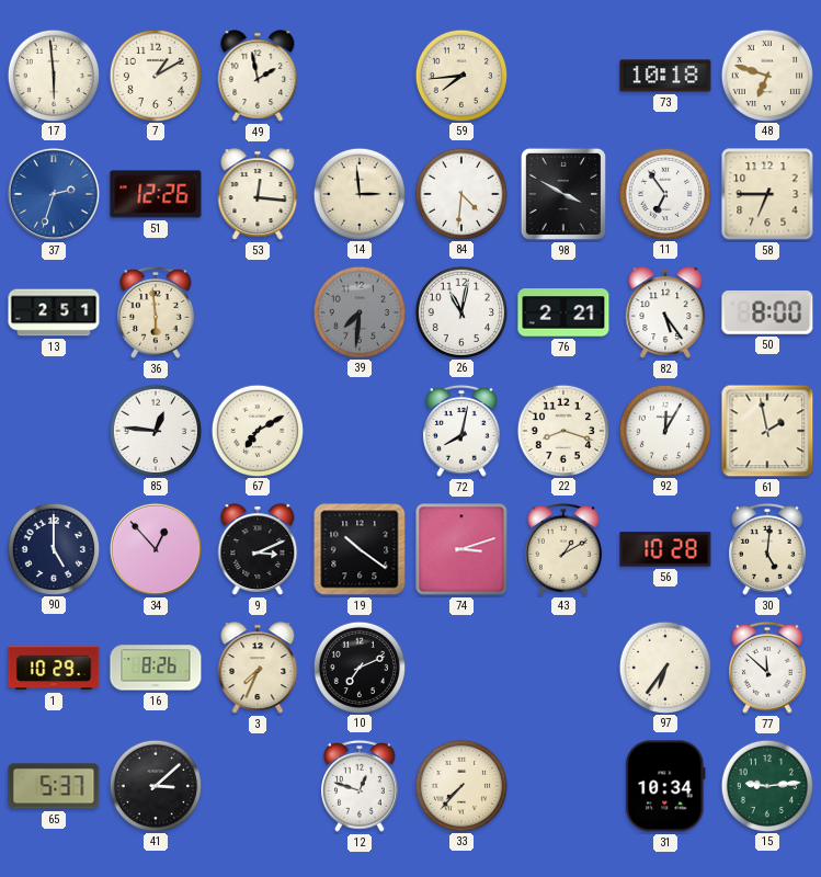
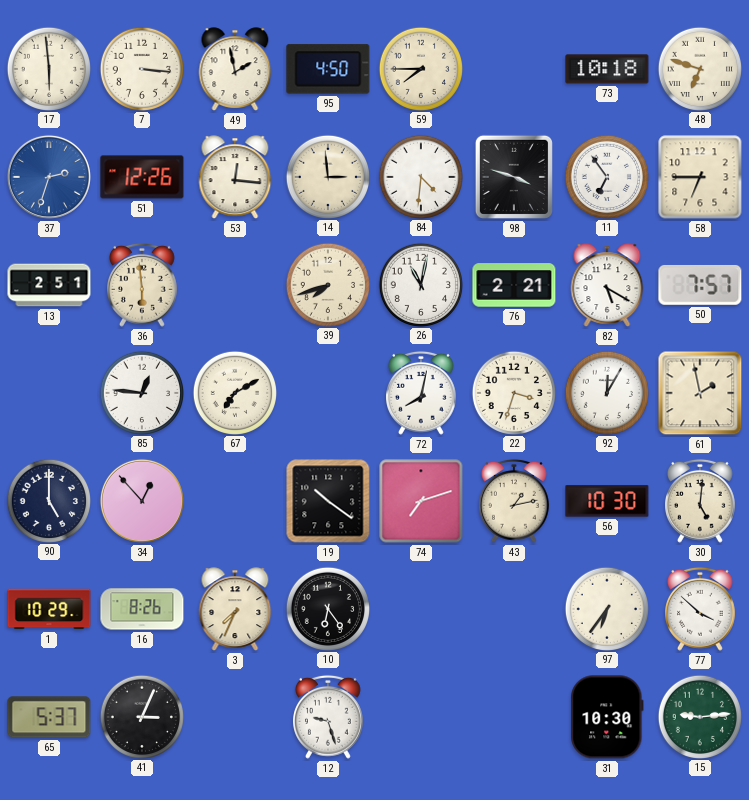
7: 1:10 -> 3:16 (141, 68)
95: none -> 4:50 (328, 69)
59: 7:44 -> 7:45 (420, 68)
98: 3:50 -> 3:48 (514, 177)
39: 7:31 -> 7:42 (327, 284)
39 dial: grey -> cream (327, 284)
82: 5:24 -> 5:20 (607, 285)
50: 8:00 -> 7:57 (700, 285)
22: 8:18 -> 3:33 (513, 392)
9: 3:11 -> none (258, 549)
74: 3:12 -> 7:12 (421, 501)
43: 1:10 -> 1:13 (515, 501)
56: 10:28 -> 10:30 (607, 501)
10: 7:11 -> 6:24 (327, 608)
77: 11:52 -> 3:52 (701, 609)
41: 3:08 -> 3:04 (141, 716)
12: 12:48 -> 9:27 (329, 717)
33: 7:37 -> none (460, 785)
31: 10:34 -> 10:30 (607, 717)
